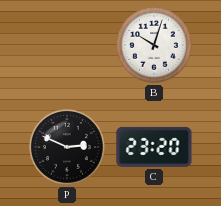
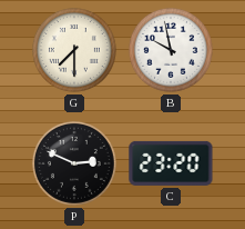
G: none -> 7:30 (74, 50)
B: 10:03 -> 9:58 (171, 50)
